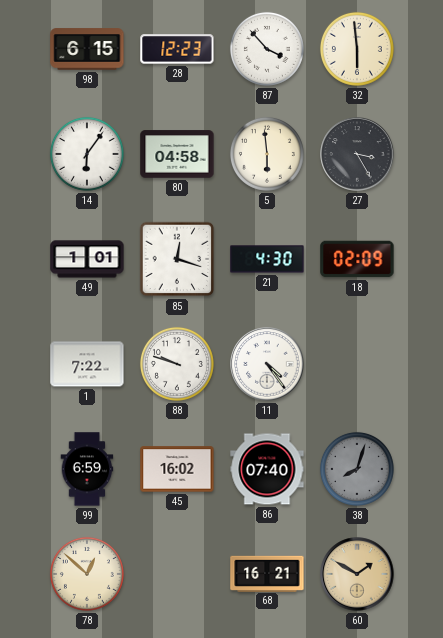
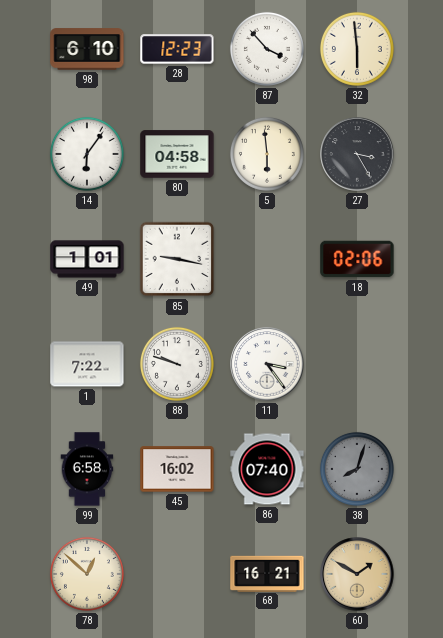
98: 6:15 -> 6:10 (87, 49)
85: 12:18 -> 9:17 (177, 259)
21: 4:30 -> none (267, 259)
18: 02:09 -> 02:06 (357, 259)
11: 4:24 -> 3:24 (267, 364)
99: 6:59 -> 6:58 (87, 469)
